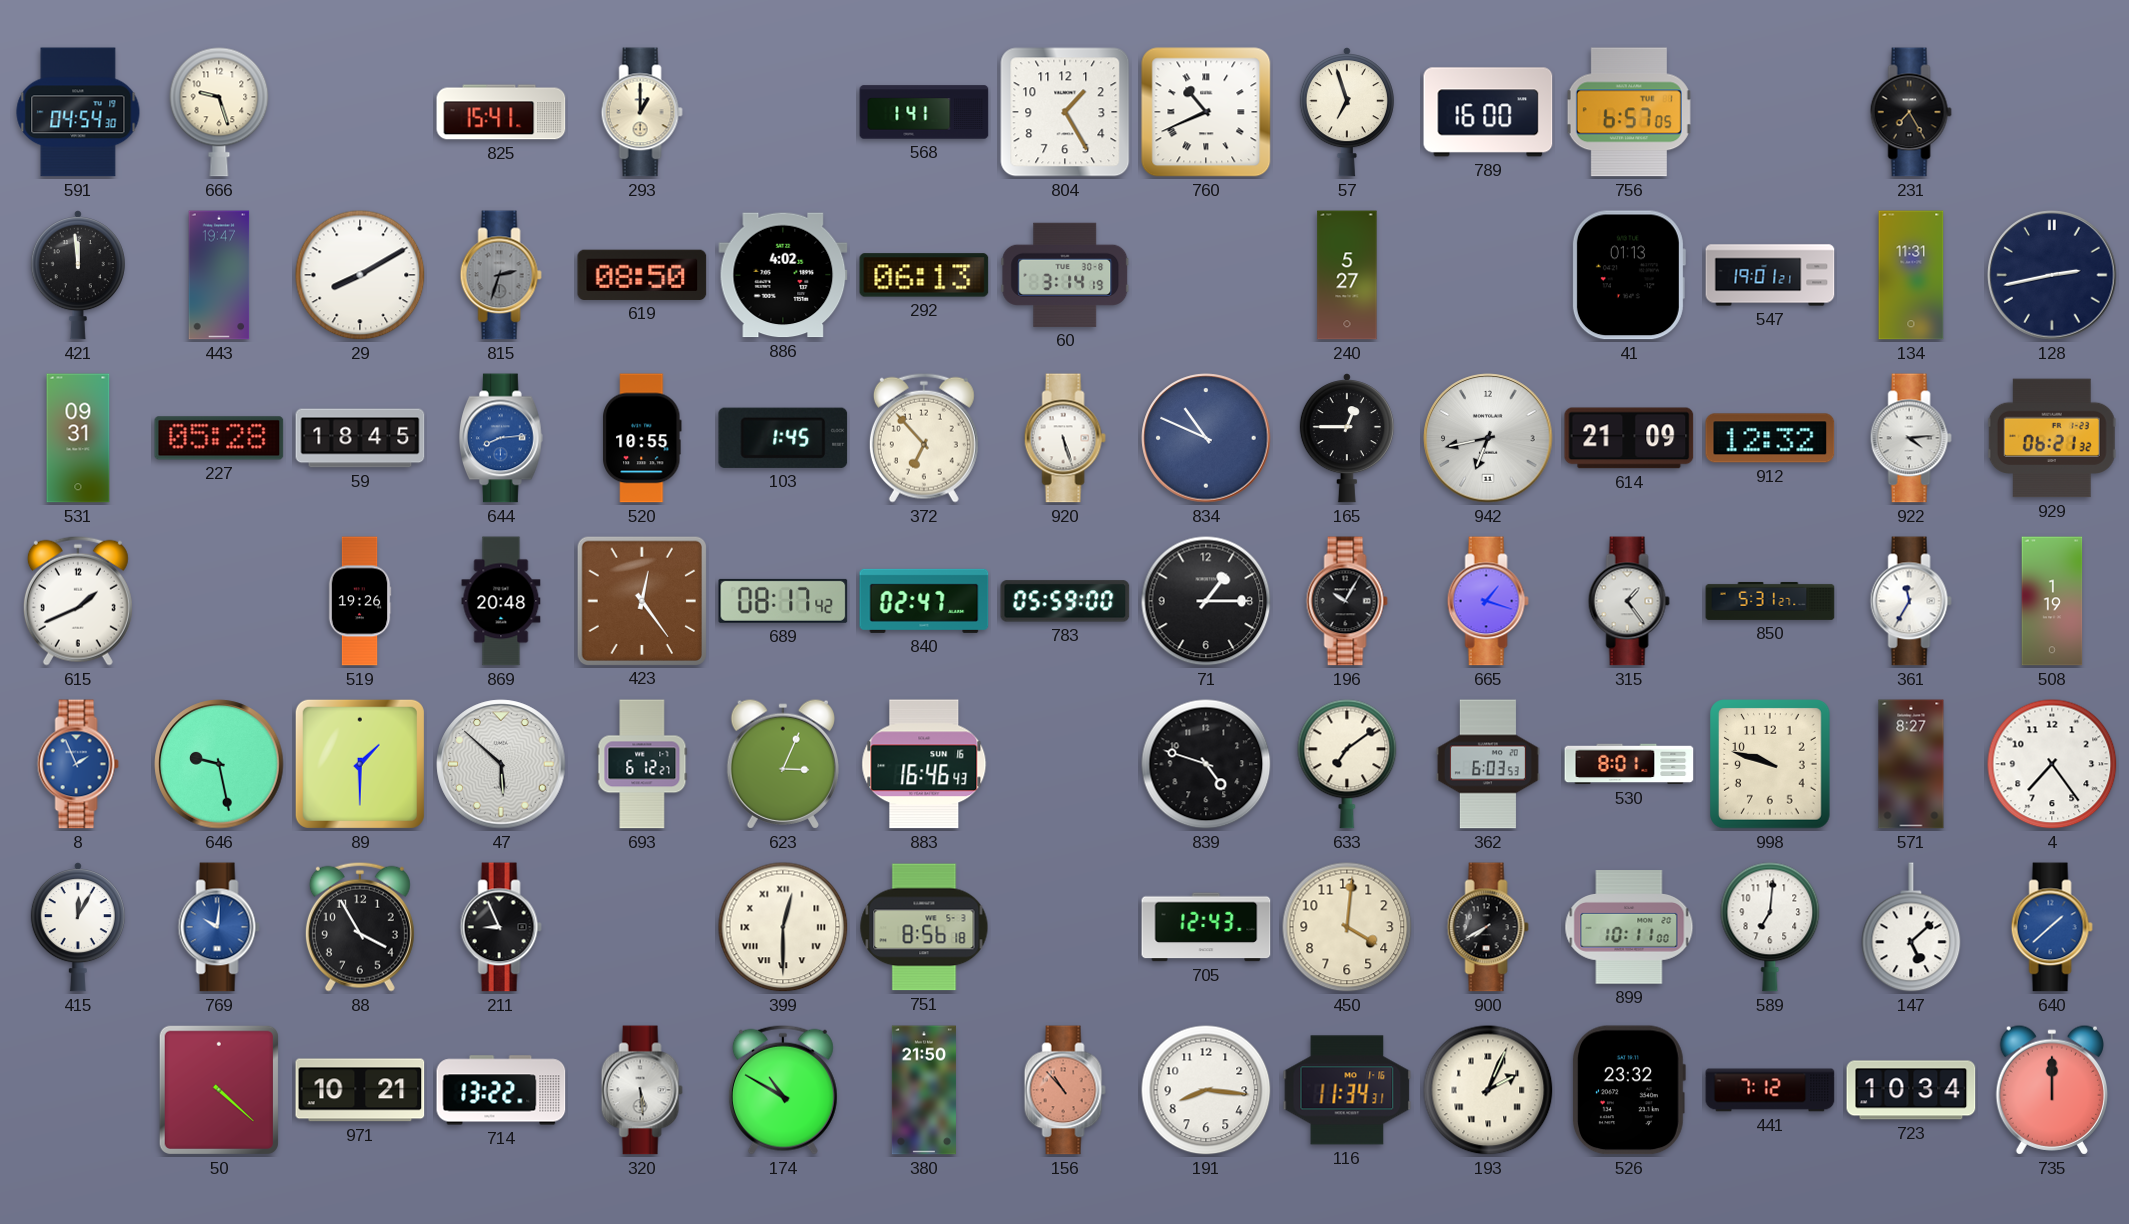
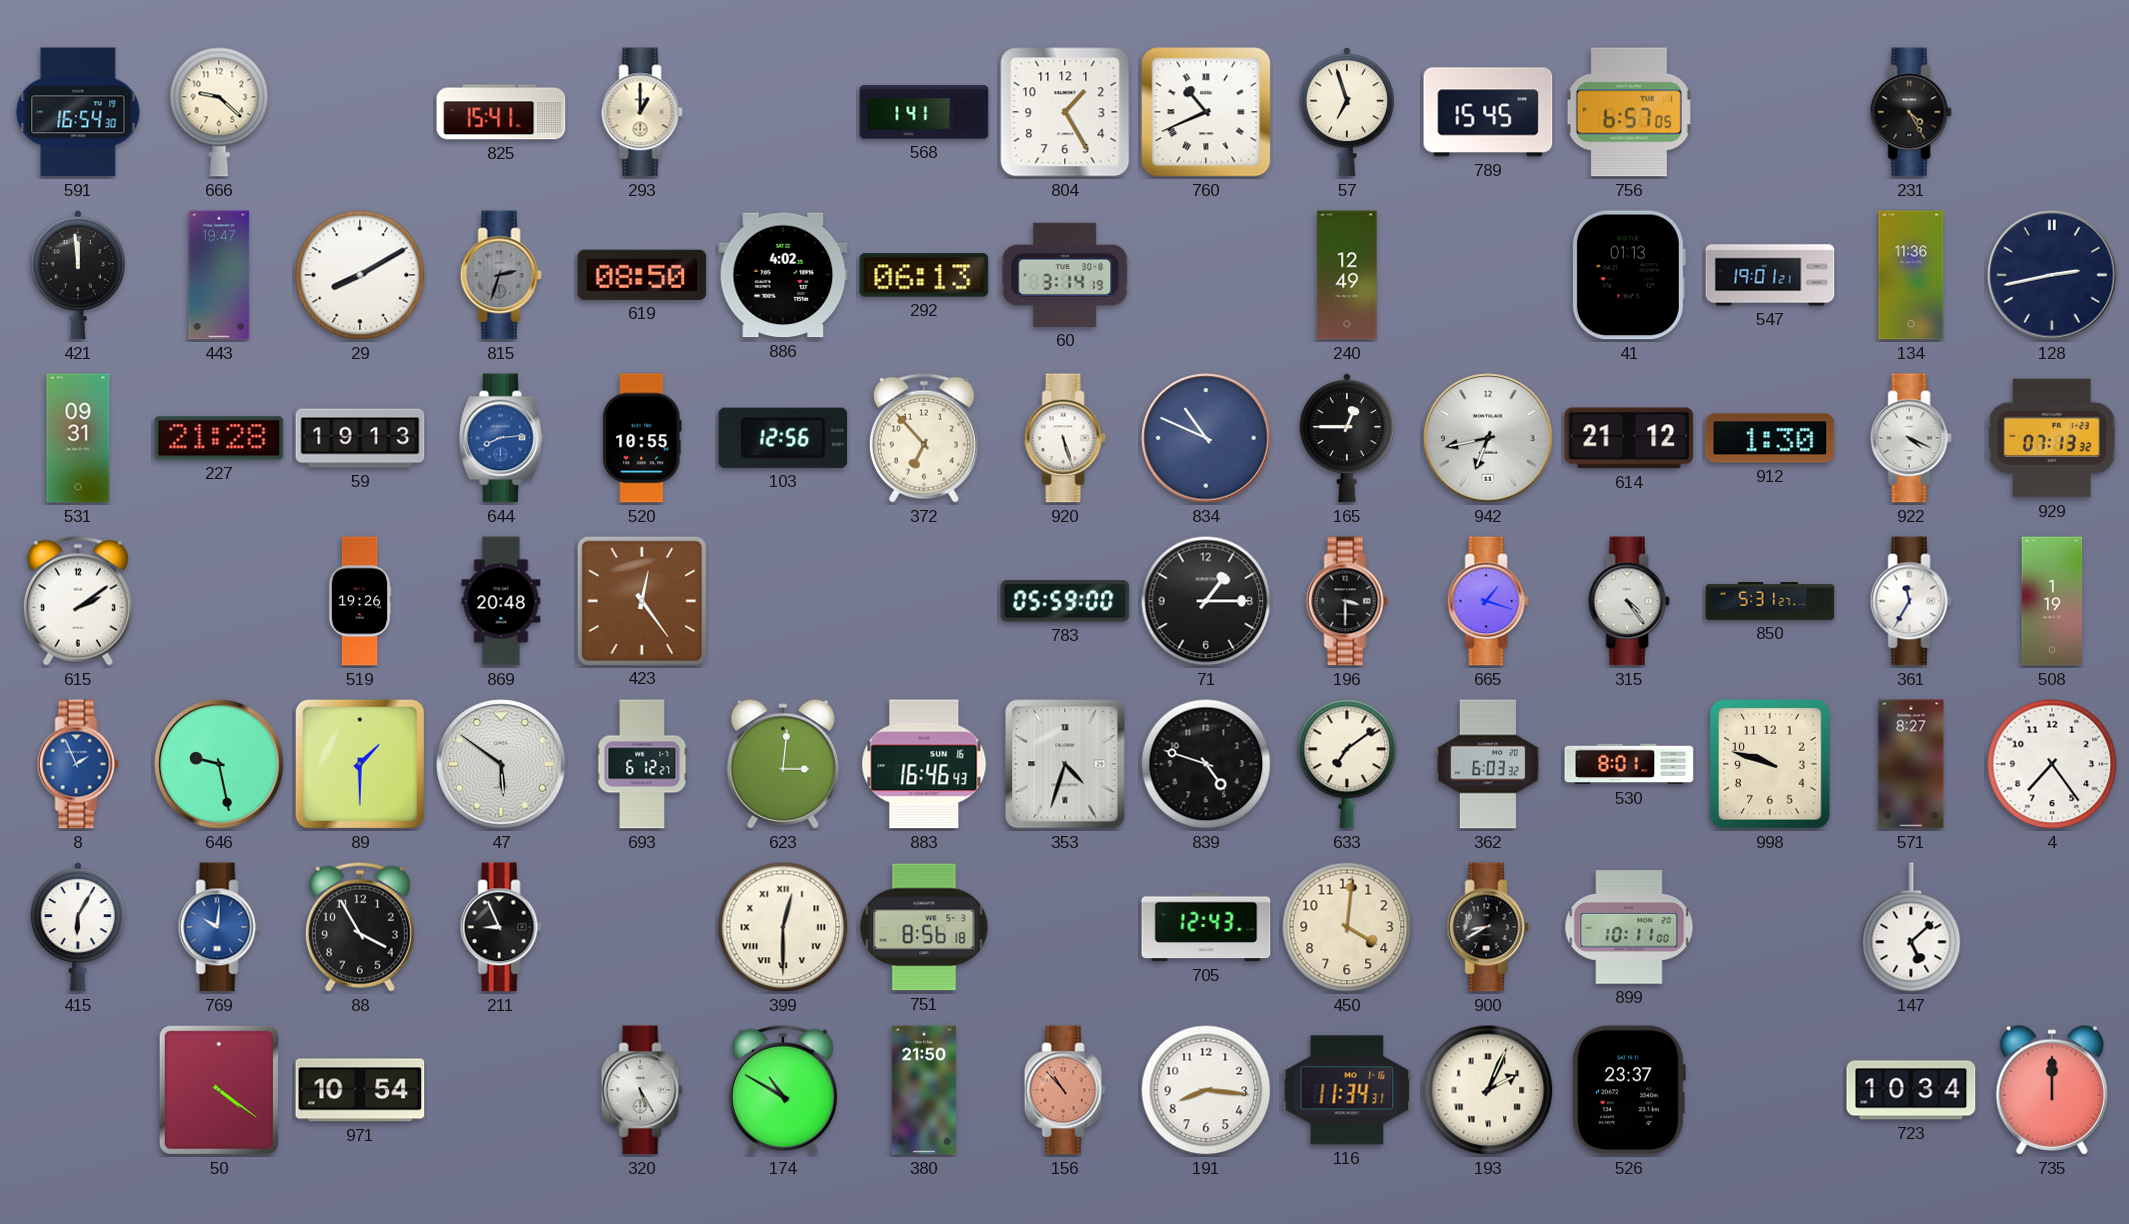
591: 04:54 -> 16:54 (78, 112)
666: 9:27 -> 9:22 (219, 112)
789: 16:00 -> 15:45 (1488, 112)
231: 7:25 -> 4:25 (1911, 112)
240: 5:27 -> 12:49 (1347, 275)
134: 11:31 -> 11:36 (1911, 275)
227: 05:28 -> 21:28 (219, 438)
59: 18:45 -> 19:13 (360, 438)
103: 1:45 -> 12:56 (783, 438)
614: 21:09 -> 21:12 (1629, 438)
912: 12:32 -> 1:30 (1770, 438)
922: 4:14 -> 4:19 (1911, 438)
929: 06:21 -> 07:13 (2052, 438)
615: 1:41 -> 2:09 (78, 601)
689: 08:17 -> none (783, 601)
840: 02:47 -> none (924, 601)
196: 10:05 -> 3:30 (1347, 601)
315: 1:24 -> 4:24 (1629, 601)
47: 5:52 -> 5:51 (501, 764)
623: 3:04 -> 3:01 (782, 764)
353: none -> 4:33 (1065, 764)
362: 6:03:53 -> 6:03:32 (1488, 764)
415: 12:05 -> 6:05 (78, 927)
900: 7:40 -> 8:40 (1488, 927)
589: 7:01 -> none (1770, 927)
640: 1:38 -> none (2052, 927)
50: 4:22 -> 4:21 (219, 1090)
971: 10:21 -> 10:54 (360, 1090)
714: 13:22 -> none (501, 1090)
320: 5:29 -> 5:25 (642, 1090)
526: 23:32 -> 23:37 (1628, 1090)
441: 7:12 -> none (1770, 1090)
